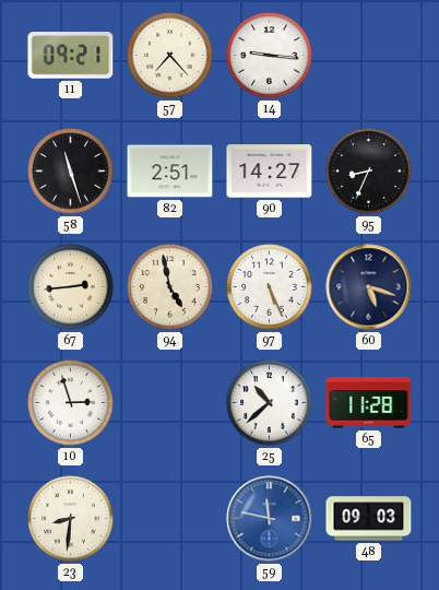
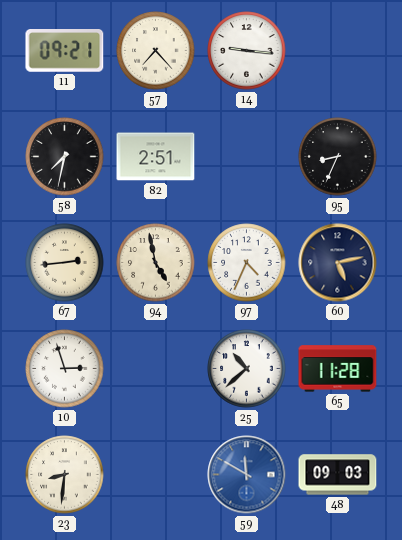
58: 11:27 -> 7:32 (65, 157)
90: 14:27 -> none (270, 172)
97: 5:26 -> 4:34 (247, 263)
60: 5:18 -> 5:13 (338, 263)
59: 11:47 -> 11:50 (247, 475)
